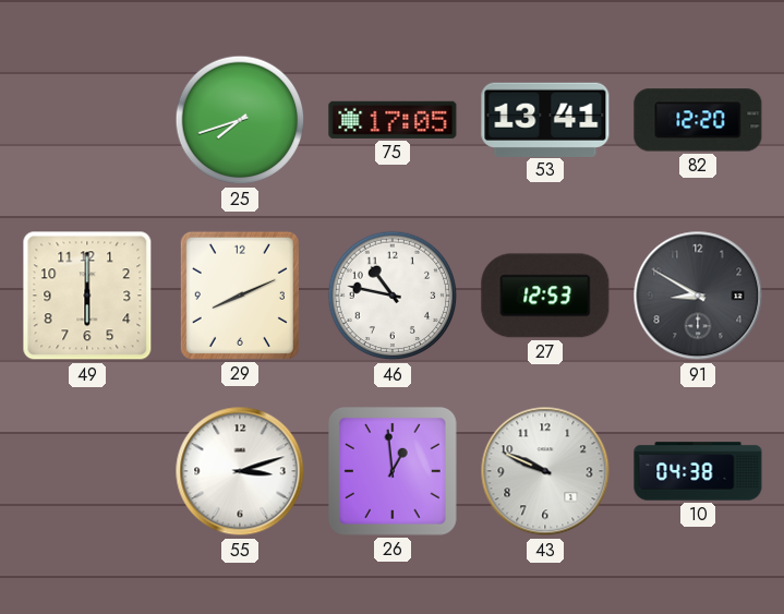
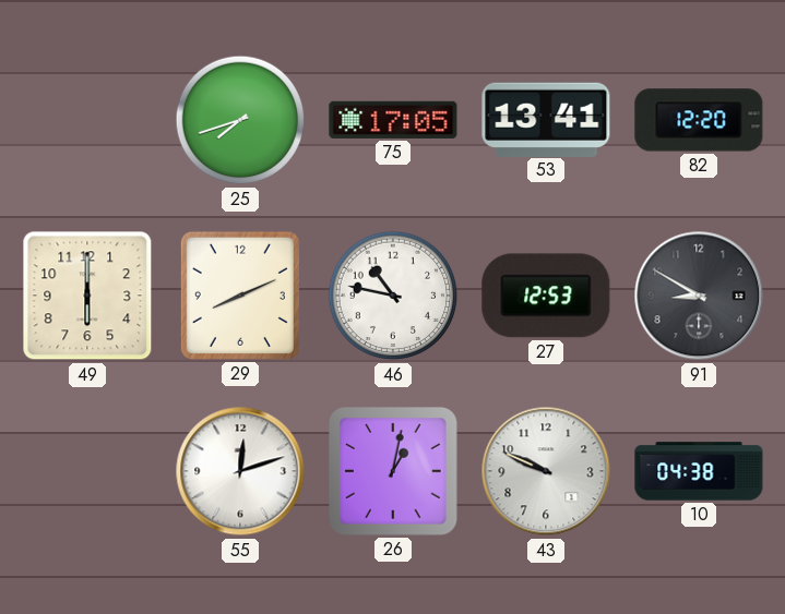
55: 3:12 -> 12:12 (240, 471)
26: 12:59 -> 1:02 (393, 471)
